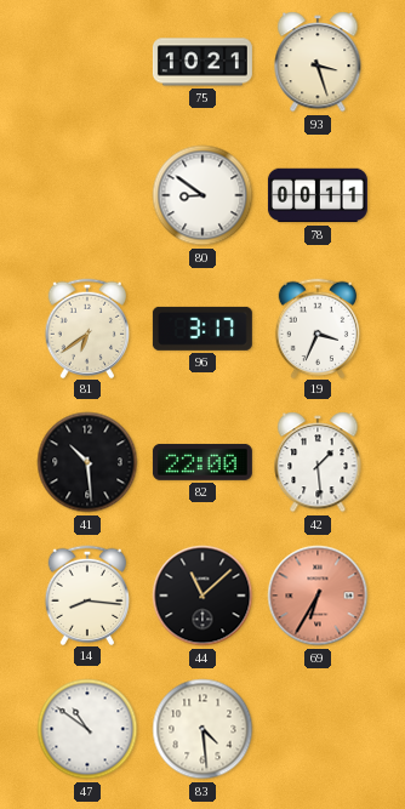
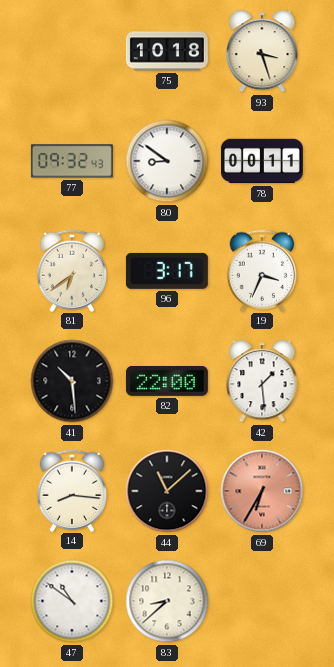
75: 10:21 -> 10:18 (167, 51)
77: none -> 09:32 (72, 161)
83: 4:29 -> 8:38 (167, 601)
